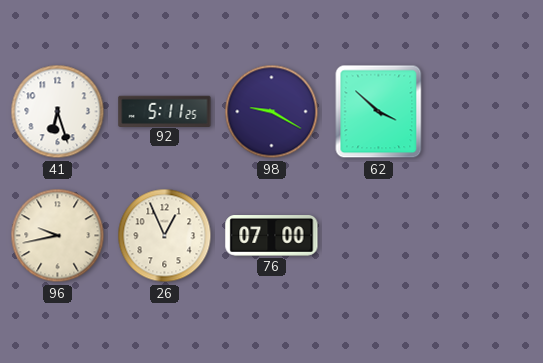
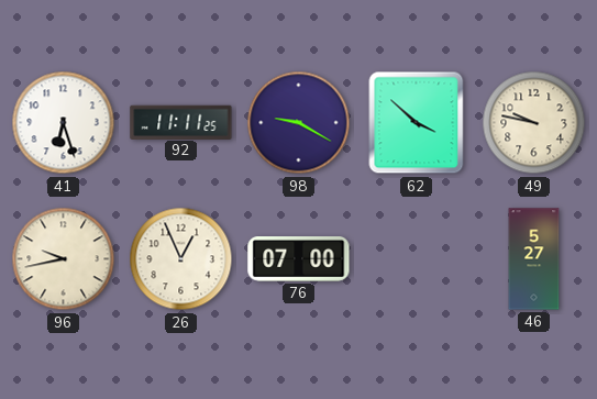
92: 5:11 -> 11:11 (181, 122)
49: none -> 9:47 (534, 123)
46: none -> 5:27 (534, 259)
